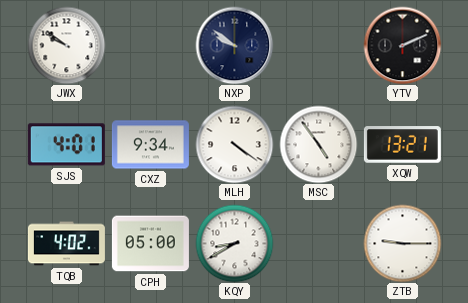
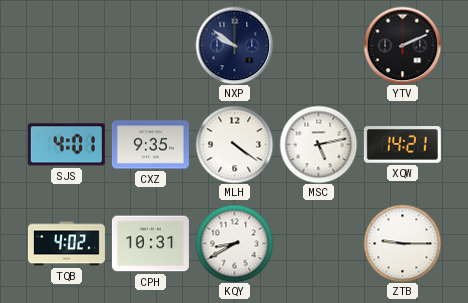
JWX: 9:51 -> none (66, 45)
CXZ: 9:34 -> 9:35 (150, 145)
MSC: 4:54 -> 5:13 (318, 144)
XQW: 13:21 -> 14:21 (402, 145)
CPH: 05:00 -> 10:31 (150, 244)
